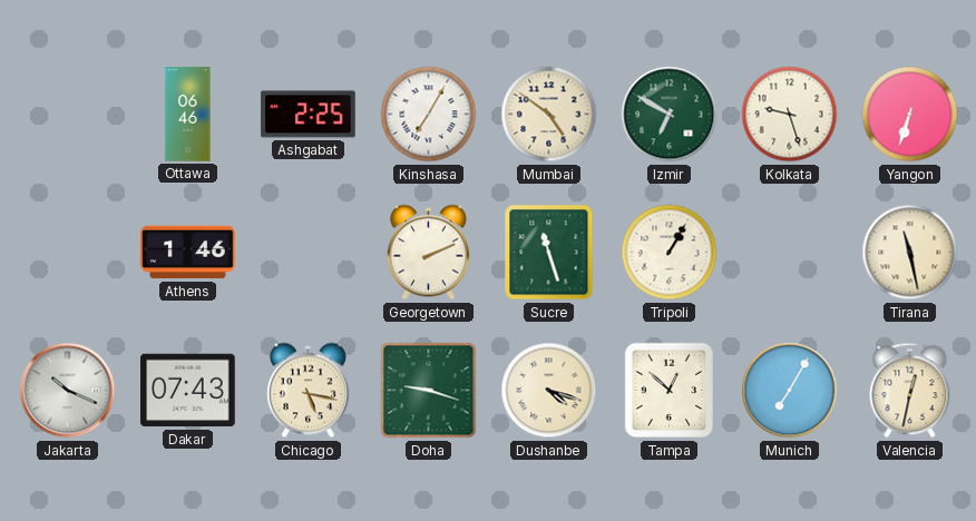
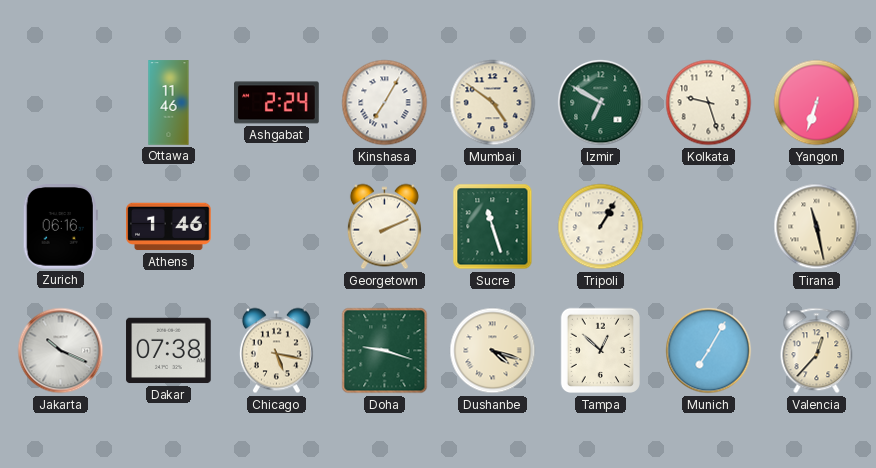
Ottawa: 06:46 -> 11:46 (169, 103)
Ashgabat: 2:25 -> 2:24 (277, 103)
Zurich: none -> 06:16 (60, 227)
Dakar: 07:43 -> 07:38 (169, 351)
Valencia: 12:32 -> 12:37 (817, 351)
